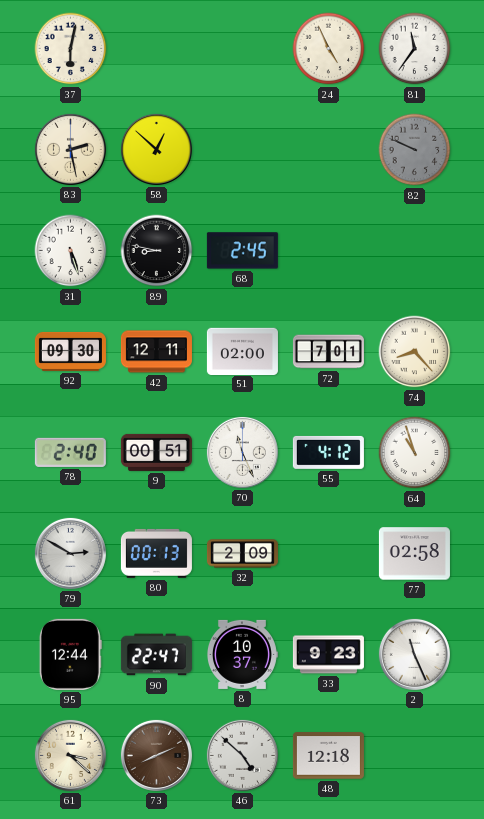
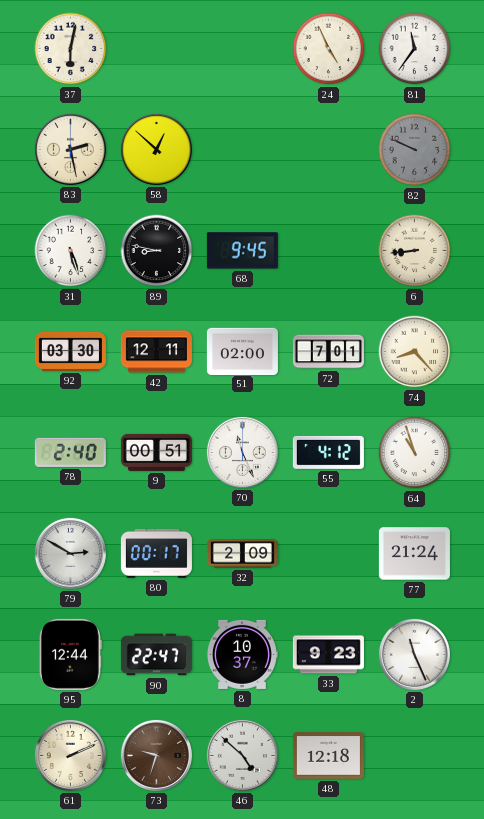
68: 2:45 -> 9:45 (242, 251)
6: none -> 8:44 (415, 251)
92: 09:30 -> 03:30 (70, 351)
80: 00:13 -> 00:17 (156, 553)
77: 02:58 -> 21:24 (414, 554)
61: 3:22 -> 2:11 (70, 755)
73: 8:11 -> 9:33 (156, 755)
